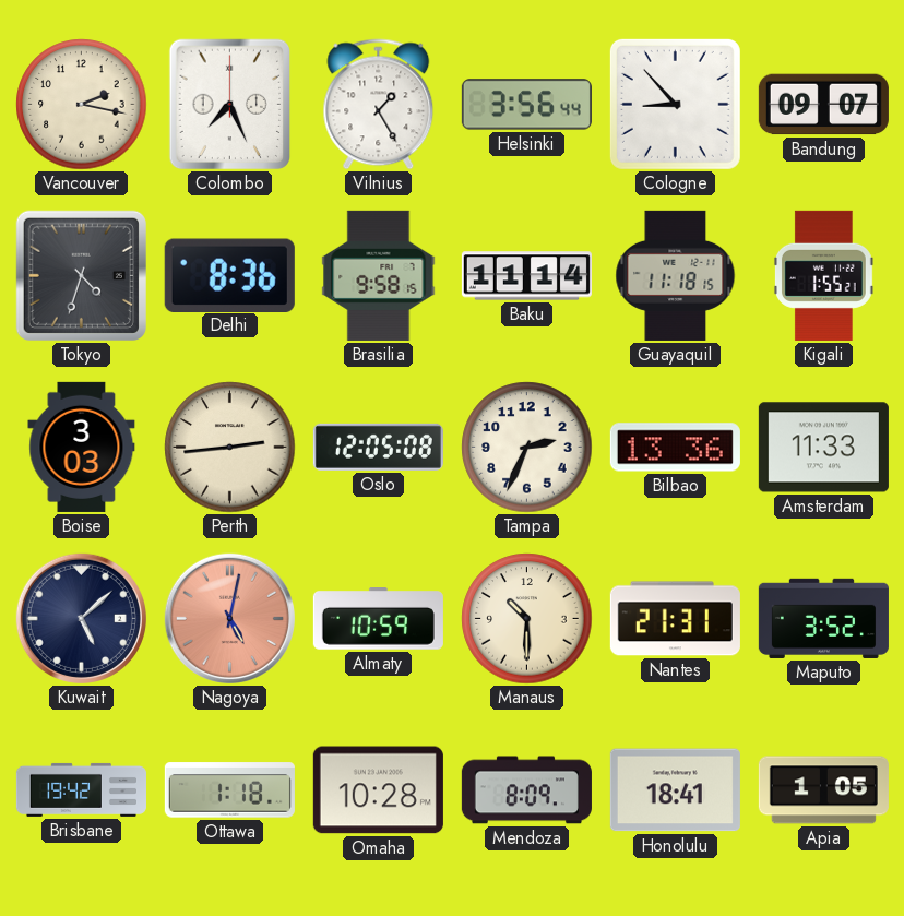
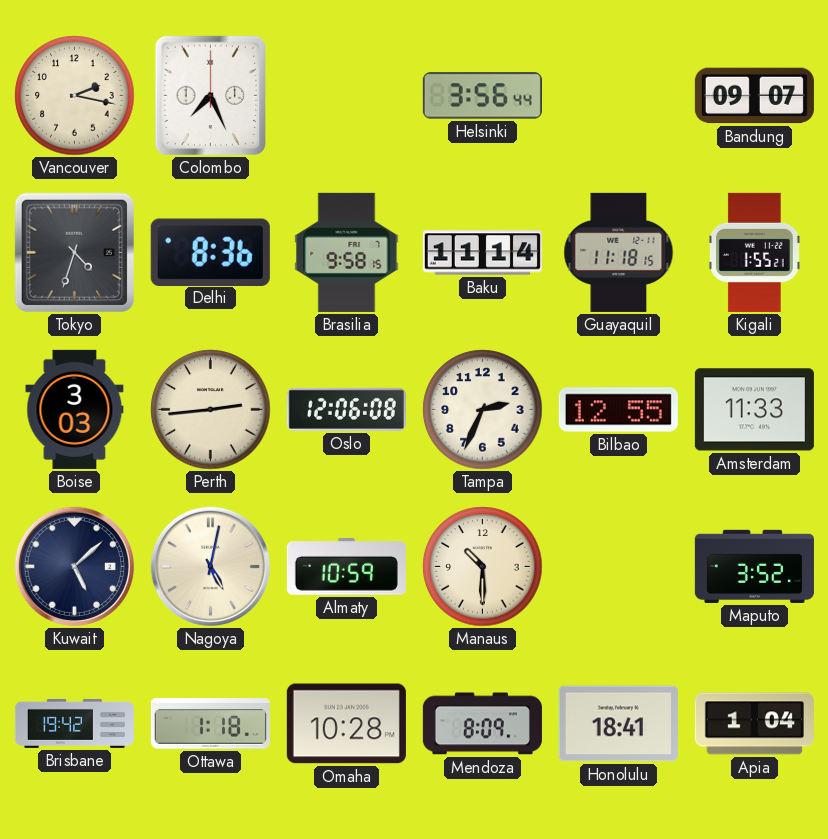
Vilnius: 1:25 -> none (379, 105)
Cologne: 8:53 -> none (675, 104)
Oslo: 12:05 -> 12:06 (346, 409)
Bilbao: 13:36 -> 12:55 (618, 410)
Nagoya dial: salmon -> cream (210, 566)
Nantes: 21:31 -> none (675, 619)
Apia: 1:05 -> 1:04 (754, 724)
